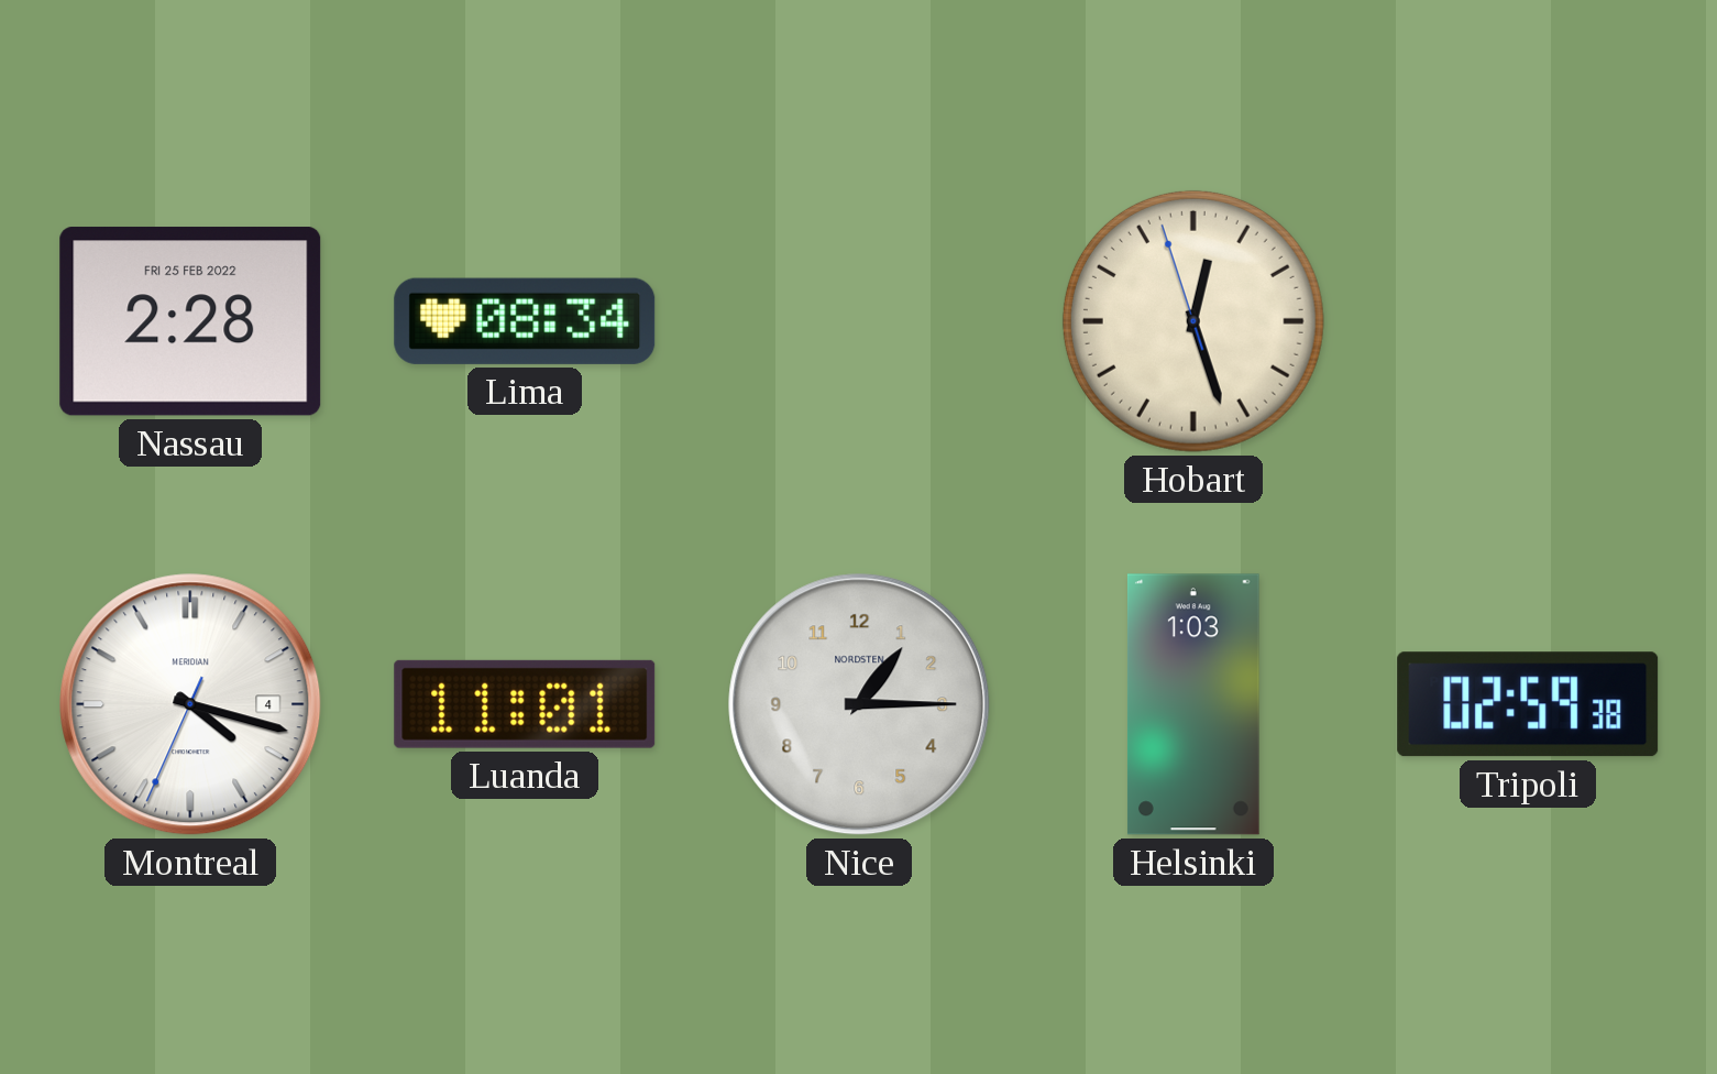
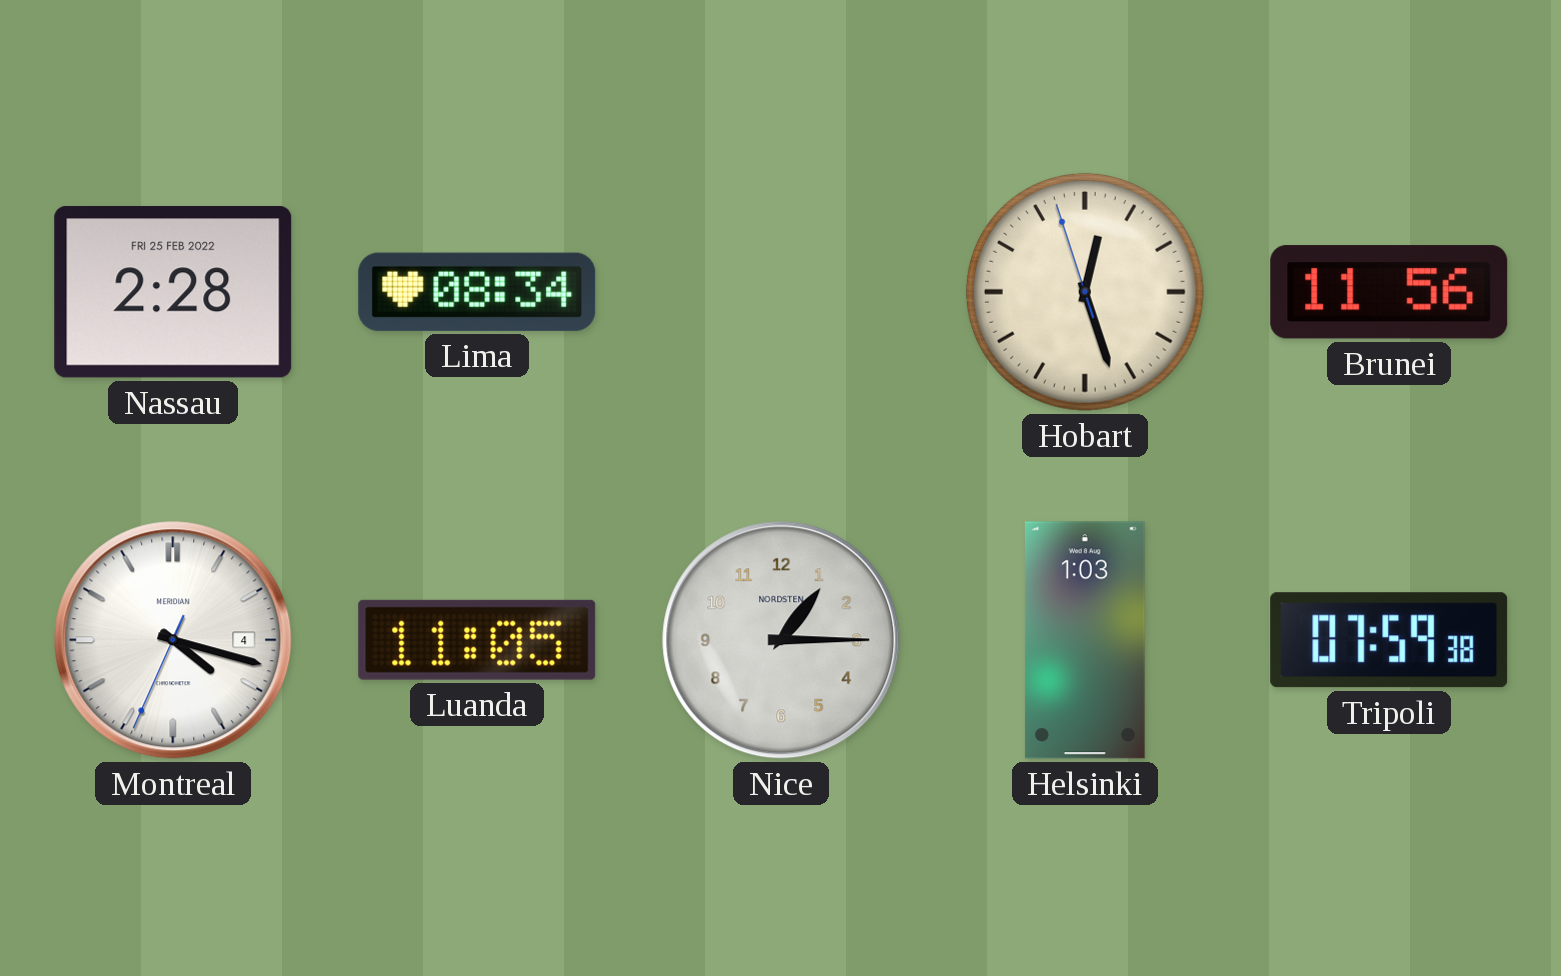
Brunei: none -> 11:56 (1389, 292)
Luanda: 11:01 -> 11:05 (477, 640)
Tripoli: 02:59 -> 07:59 (1389, 640)
